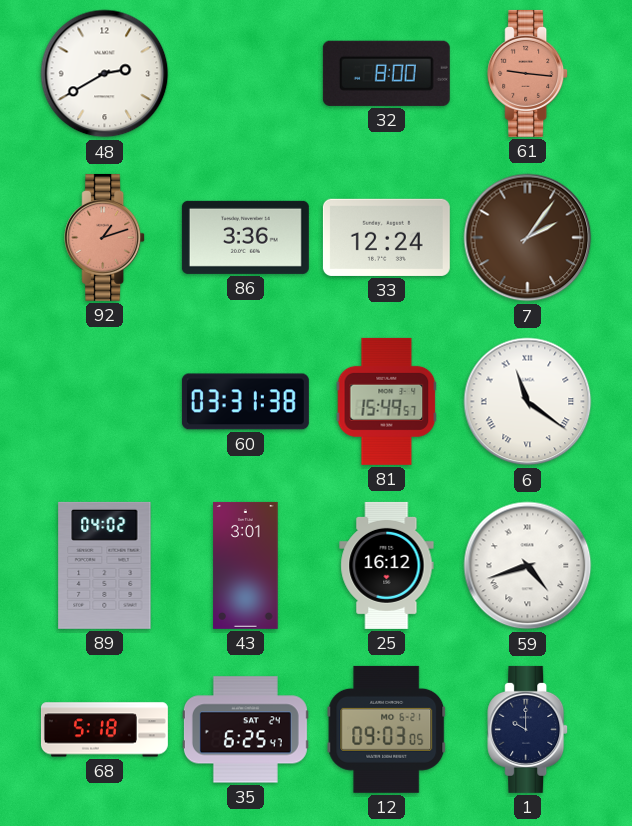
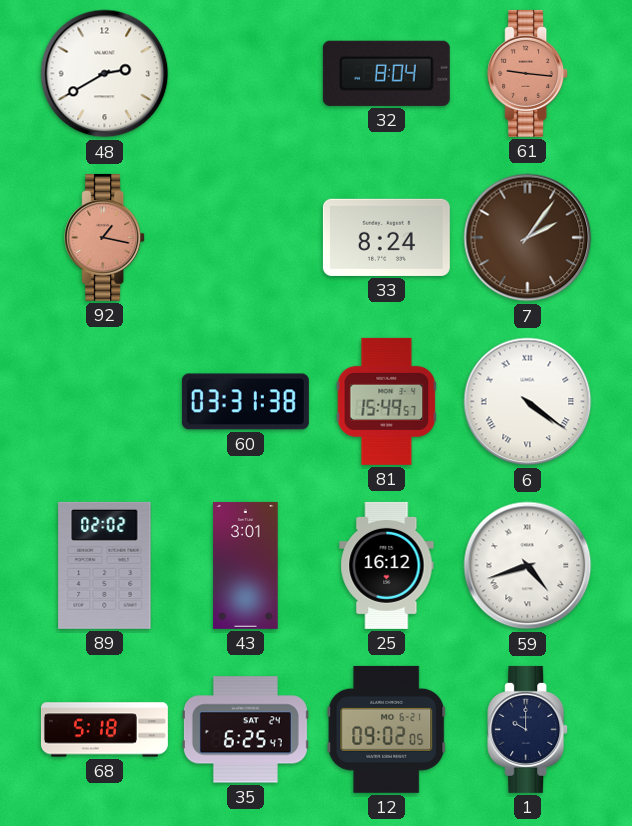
32: 8:00 -> 8:04 (386, 73)
92: 1:12 -> 1:17 (105, 237)
86: 3:36 -> none (245, 237)
33: 12:24 -> 8:24 (386, 237)
6: 11:21 -> 4:21 (528, 402)
89: 04:02 -> 02:02 (105, 565)
12: 09:03 -> 09:02 (387, 729)
